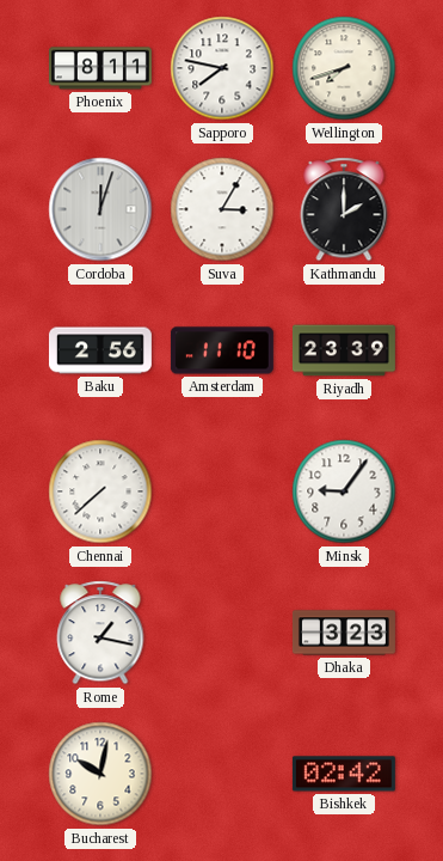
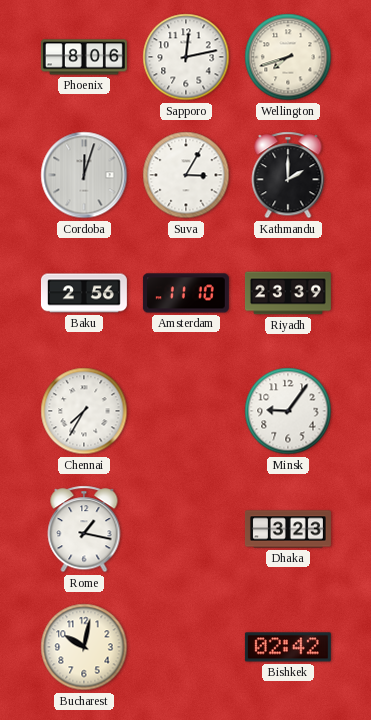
Phoenix: 8:11 -> 8:06 (84, 57)
Sapporo: 7:47 -> 12:13 (186, 57)
Chennai: 7:38 -> 7:35 (84, 411)
